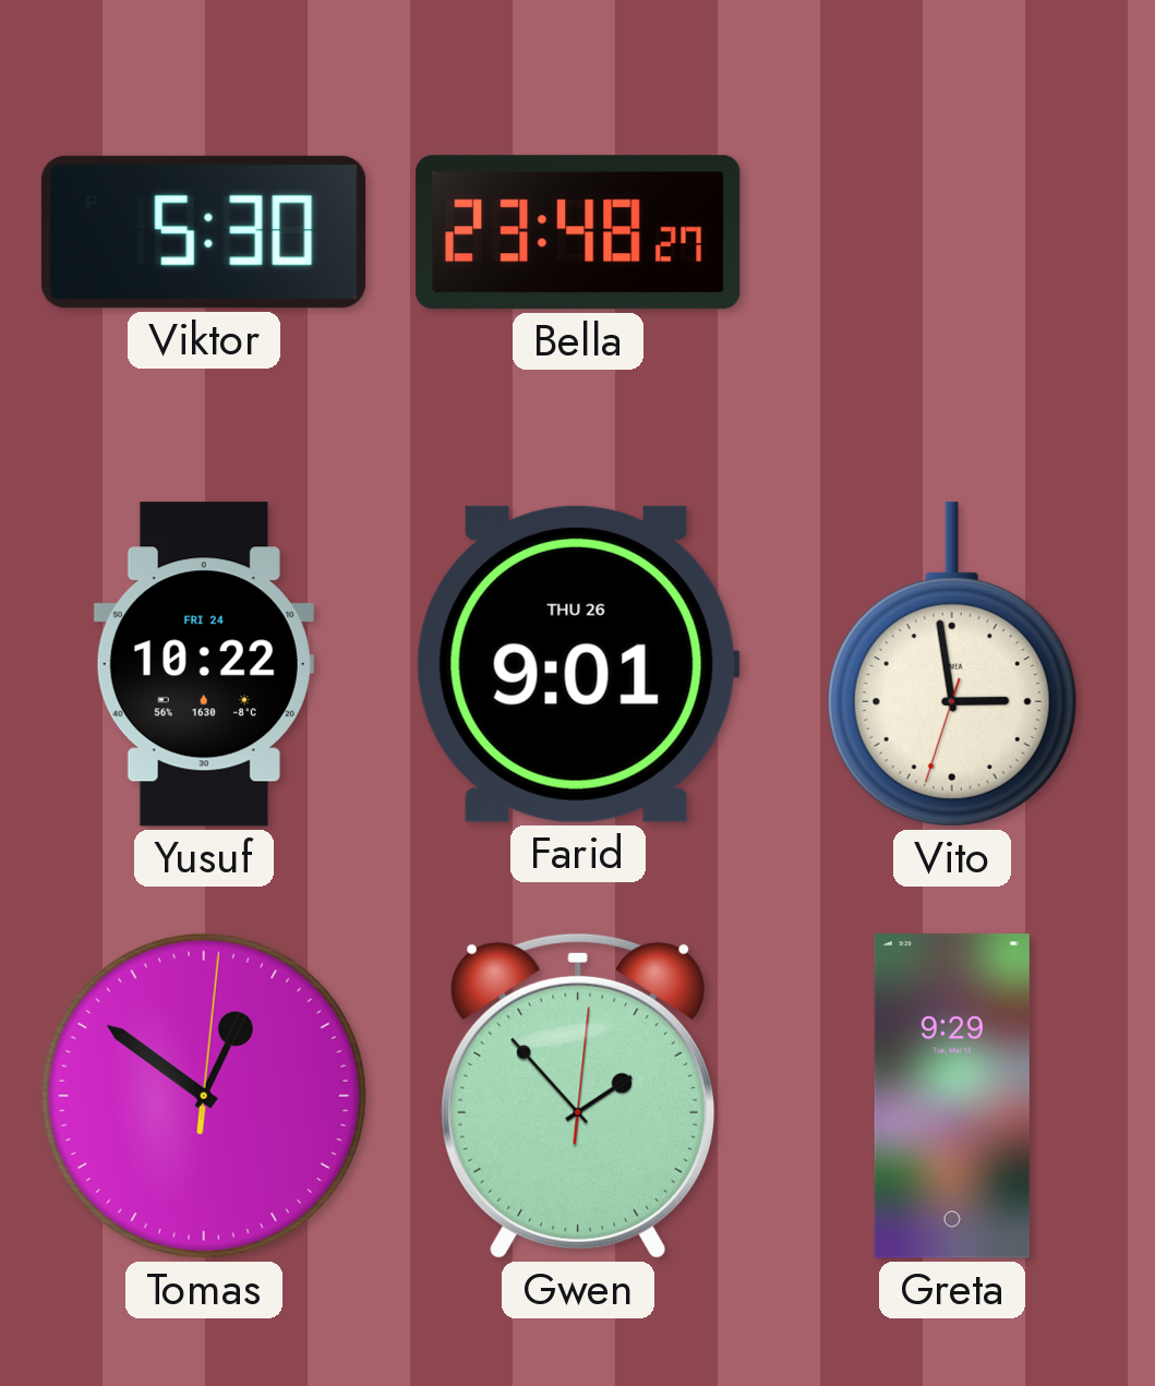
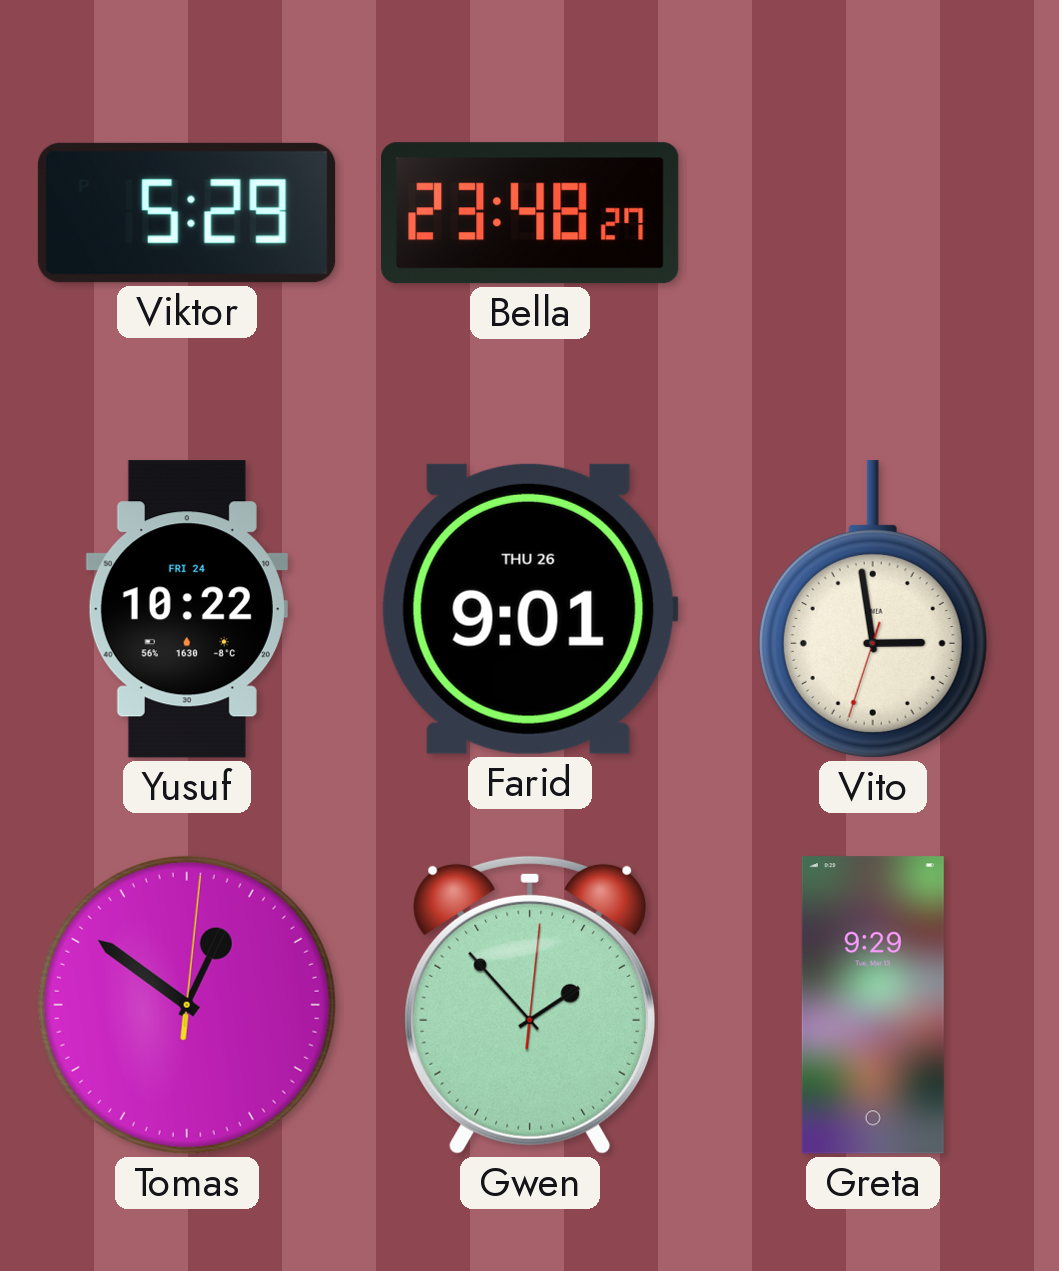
Viktor: 5:30 -> 5:29 (187, 213)
